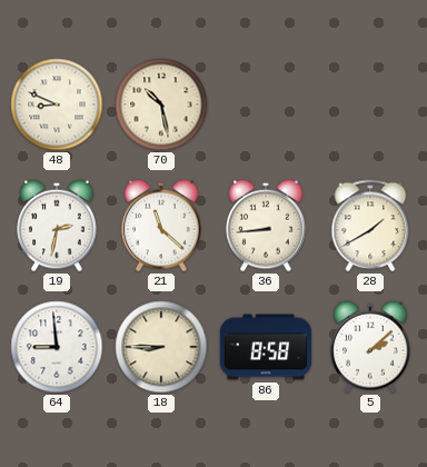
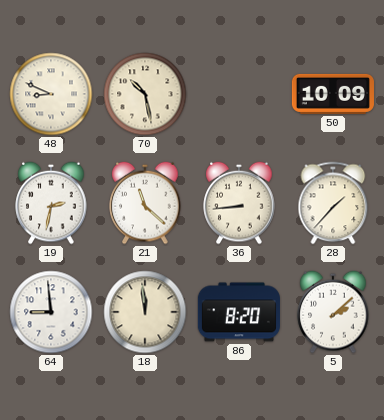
50: none -> 10:09 (333, 94)
28: 1:40 -> 1:37 (333, 203)
18: 8:45 -> 11:59 (145, 312)
86: 8:58 -> 8:20 (239, 312)
